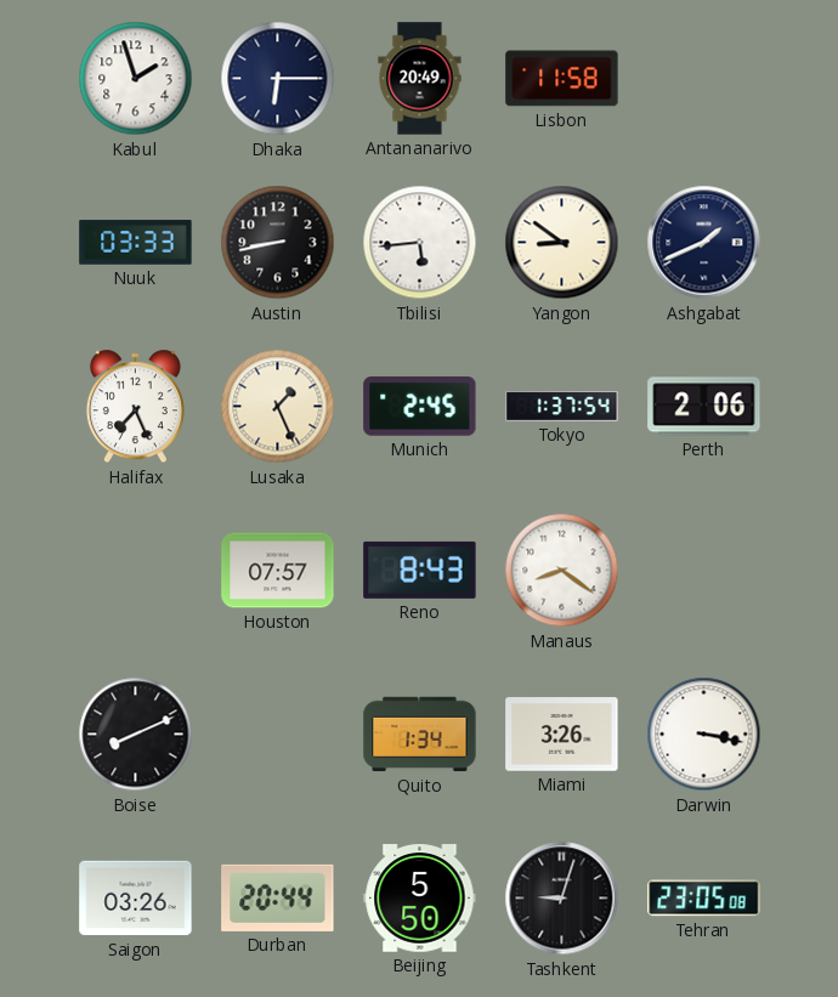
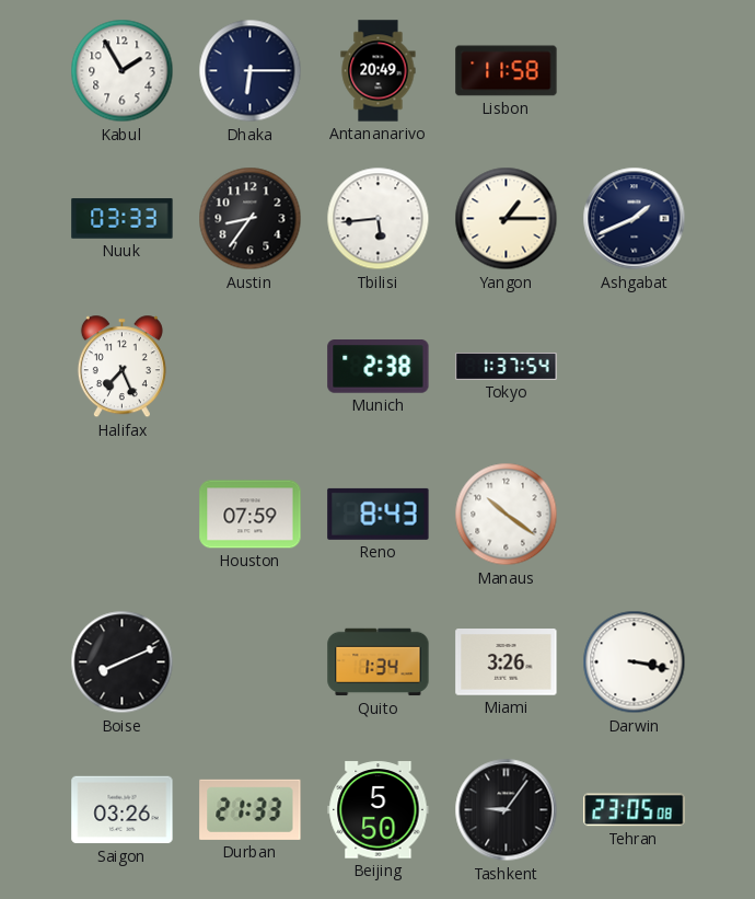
Kabul: 1:57 -> 1:55 (123, 71)
Austin: 8:43 -> 8:36 (251, 219)
Yangon: 8:51 -> 1:15 (507, 219)
Lusaka: 1:26 -> none (278, 407)
Munich: 2:45 -> 2:38 (379, 367)
Perth: 2:06 -> none (704, 407)
Houston: 07:57 -> 07:59 (251, 515)
Manaus: 8:21 -> 10:21 (507, 515)
Durban: 20:44 -> 21:33 (251, 809)
Tashkent: 9:03 -> 9:06 (507, 810)
